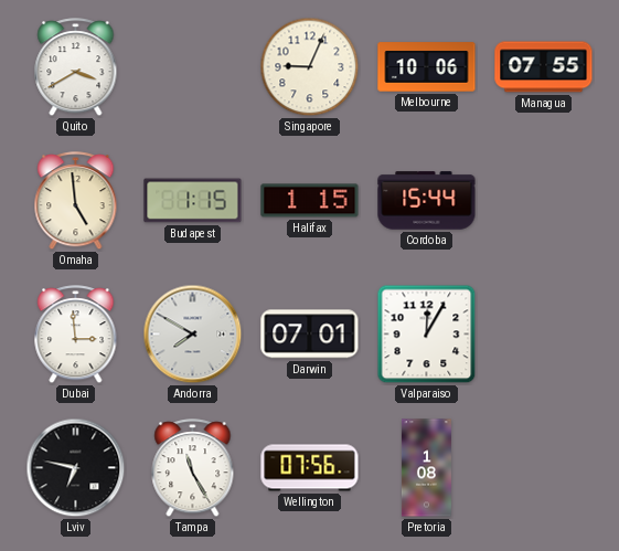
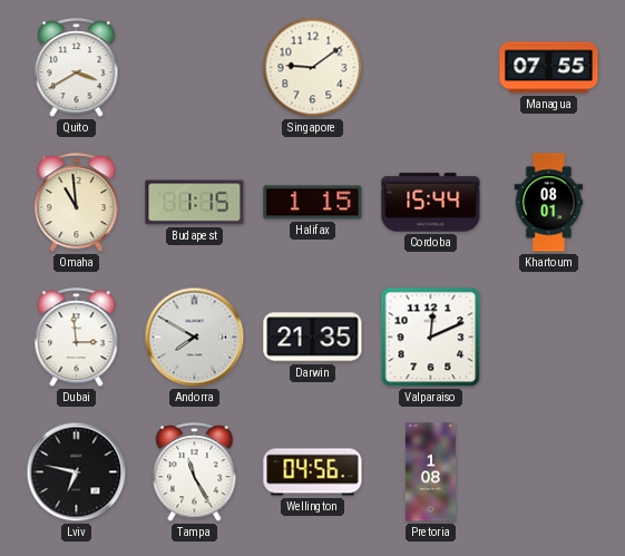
Singapore: 9:04 -> 9:09 (313, 68)
Melbourne: 10:06 -> none (427, 67)
Omaha: 4:59 -> 10:59 (77, 203)
Khartoum: none -> 08:01 (549, 203)
Darwin: 07:01 -> 21:35 (313, 338)
Valparaiso: 12:05 -> 12:11 (431, 338)
Wellington: 07:56 -> 04:56 (313, 472)
